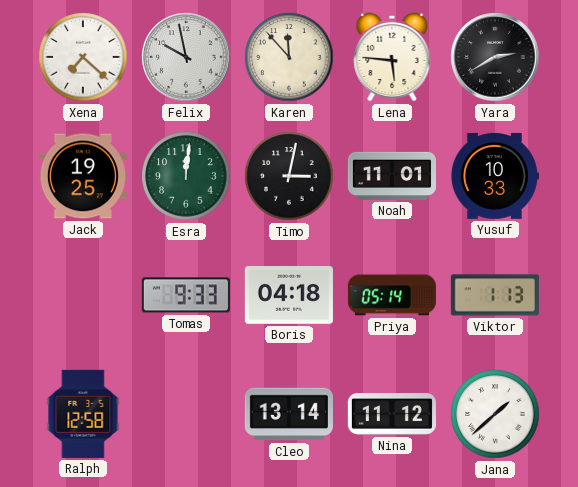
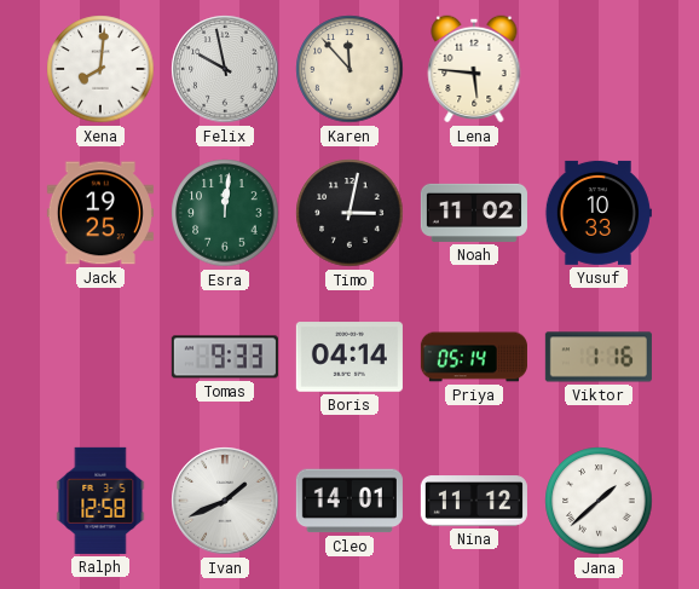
Xena: 7:22 -> 8:01 (100, 69)
Yara: 2:40 -> none (495, 57)
Noah: 11:01 -> 11:02 (474, 213)
Boris: 04:18 -> 04:14 (349, 357)
Viktor: 1:13 -> 1:16 (599, 357)
Ivan: none -> 1:41 (225, 501)
Cleo: 13:14 -> 14:01 (349, 501)
